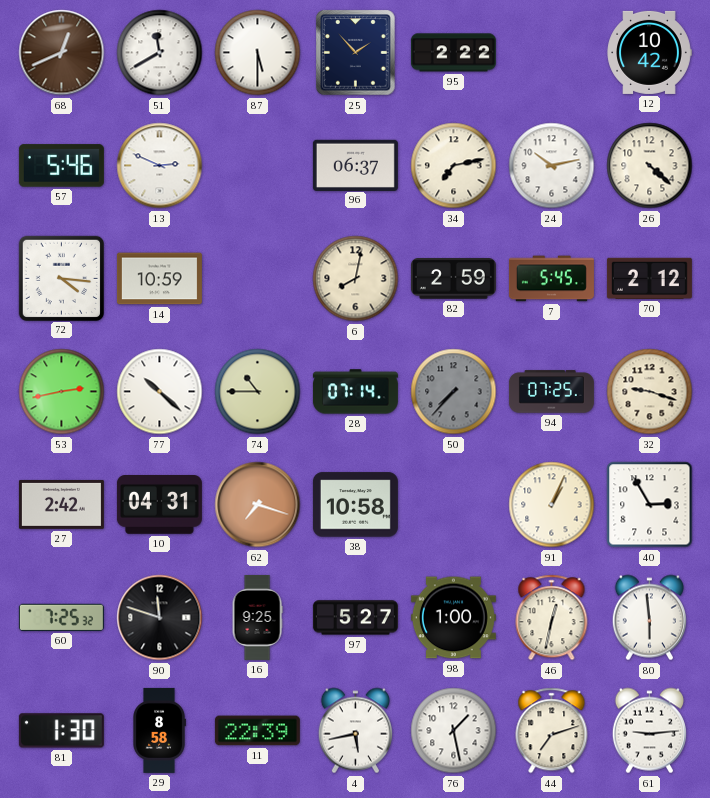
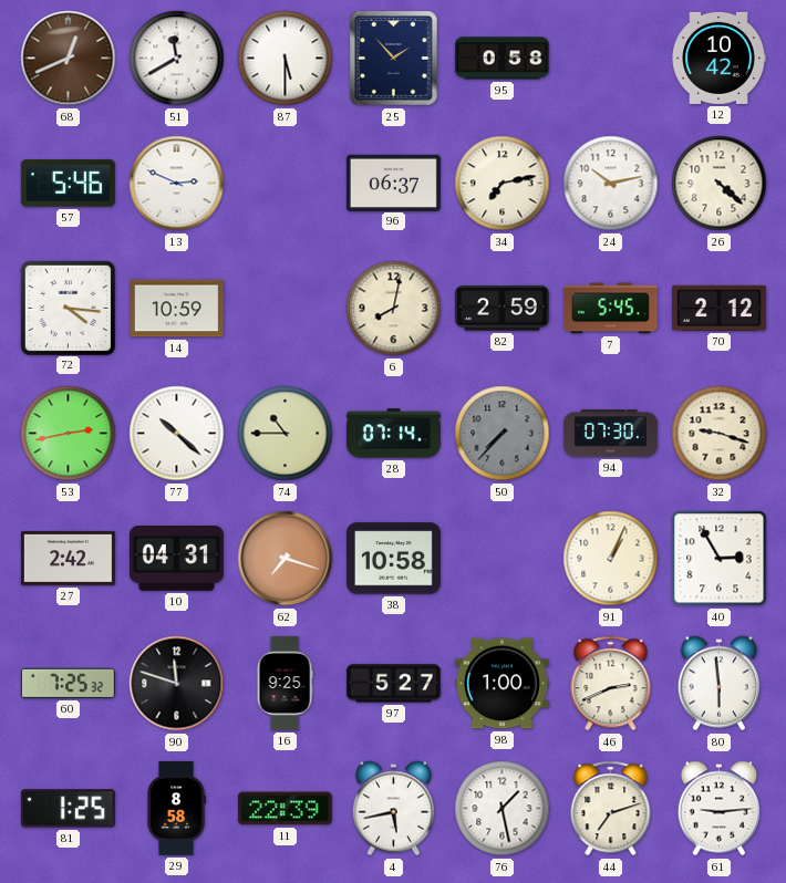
95: 2:22 -> 0:58 (501, 59)
94: 07:25 -> 07:30 (610, 434)
46: 12:32 -> 2:41 (611, 684)
81: 1:30 -> 1:25 (68, 809)
